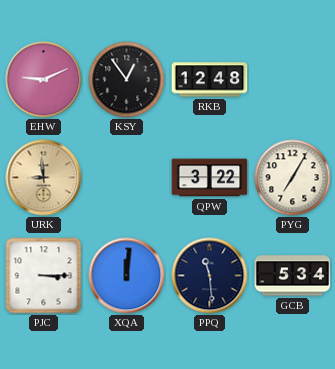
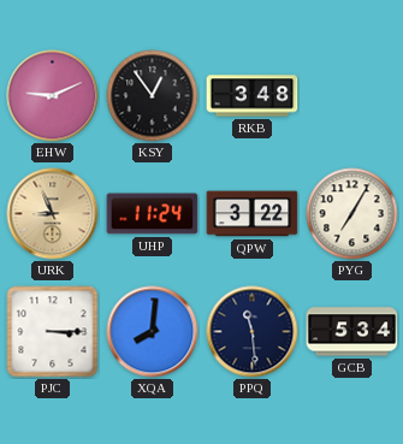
RKB: 12:48 -> 3:48 (253, 96)
URK: 8:59 -> 8:56 (53, 214)
UHP: none -> 11:24 (153, 214)
XQA: 12:01 -> 8:01 (153, 332)
